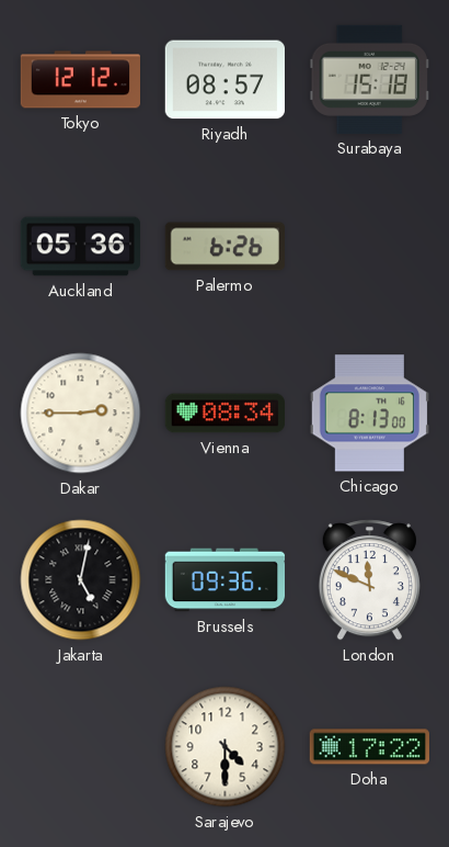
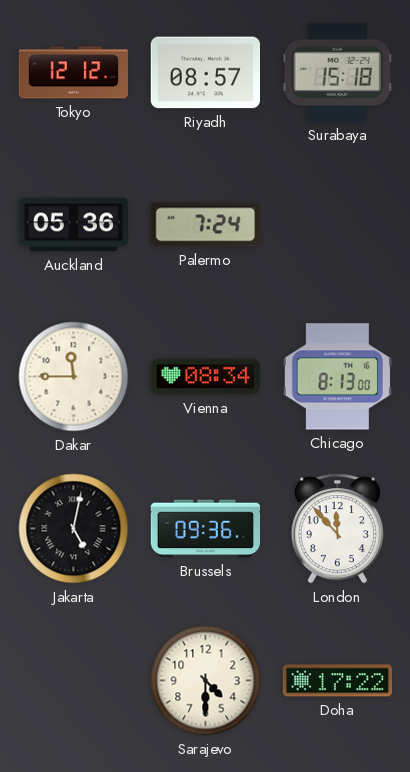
Palermo: 6:26 -> 7:24 (205, 225)
Dakar: 2:45 -> 11:45 (74, 377)
London: 11:49 -> 11:53 (337, 529)
